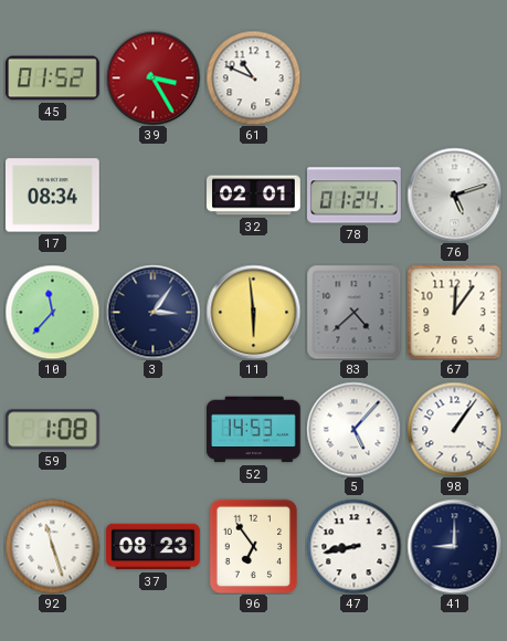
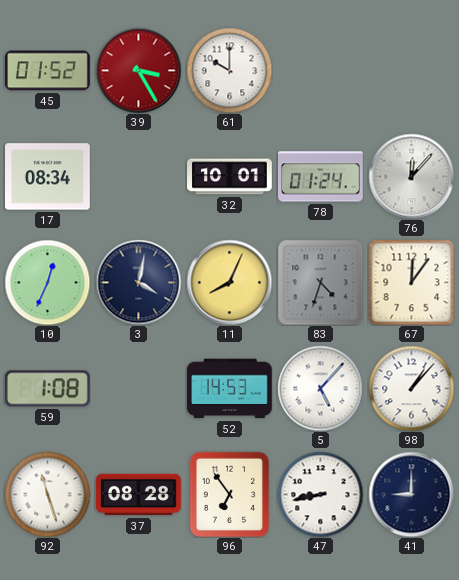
61: 10:49 -> 10:00 (229, 70)
32: 02:01 -> 10:01 (230, 177)
76: 5:12 -> 12:07 (411, 176)
10: 11:37 -> 12:34 (47, 282)
3: 3:06 -> 4:02 (138, 282)
11: 5:59 -> 8:04 (229, 282)
83: 4:38 -> 4:33 (320, 282)
98: 1:06 -> 1:07 (411, 388)
37: 08:23 -> 08:28 (139, 495)
